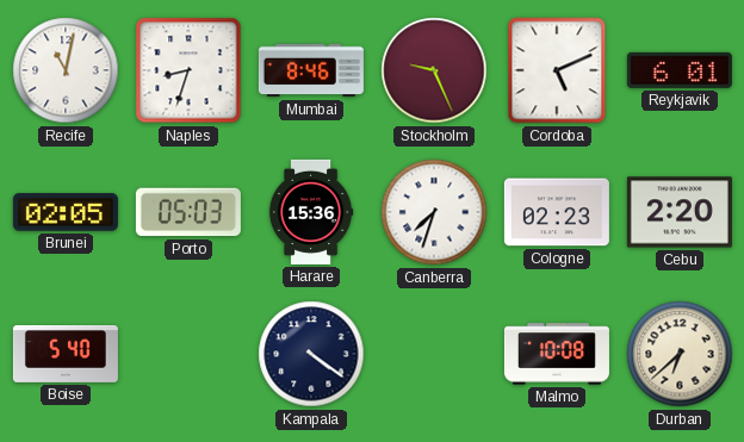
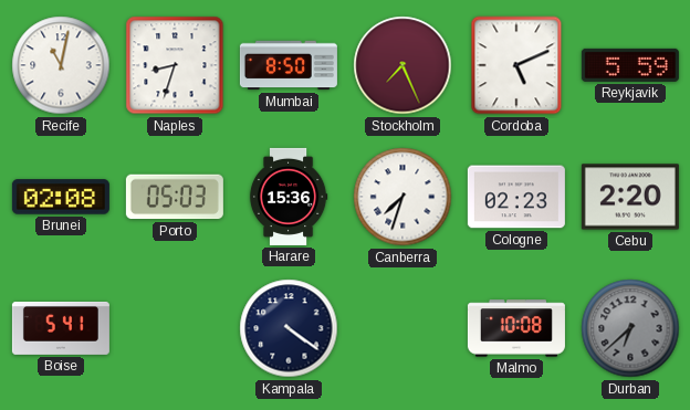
Mumbai: 8:46 -> 8:50 (289, 65)
Stockholm: 9:26 -> 7:26 (402, 65)
Reykjavik: 6:01 -> 5:59 (630, 65)
Brunei: 02:05 -> 02:08 (61, 197)
Boise: 5:40 -> 5:41 (61, 328)
Durban dial: cream -> grey (630, 328)
